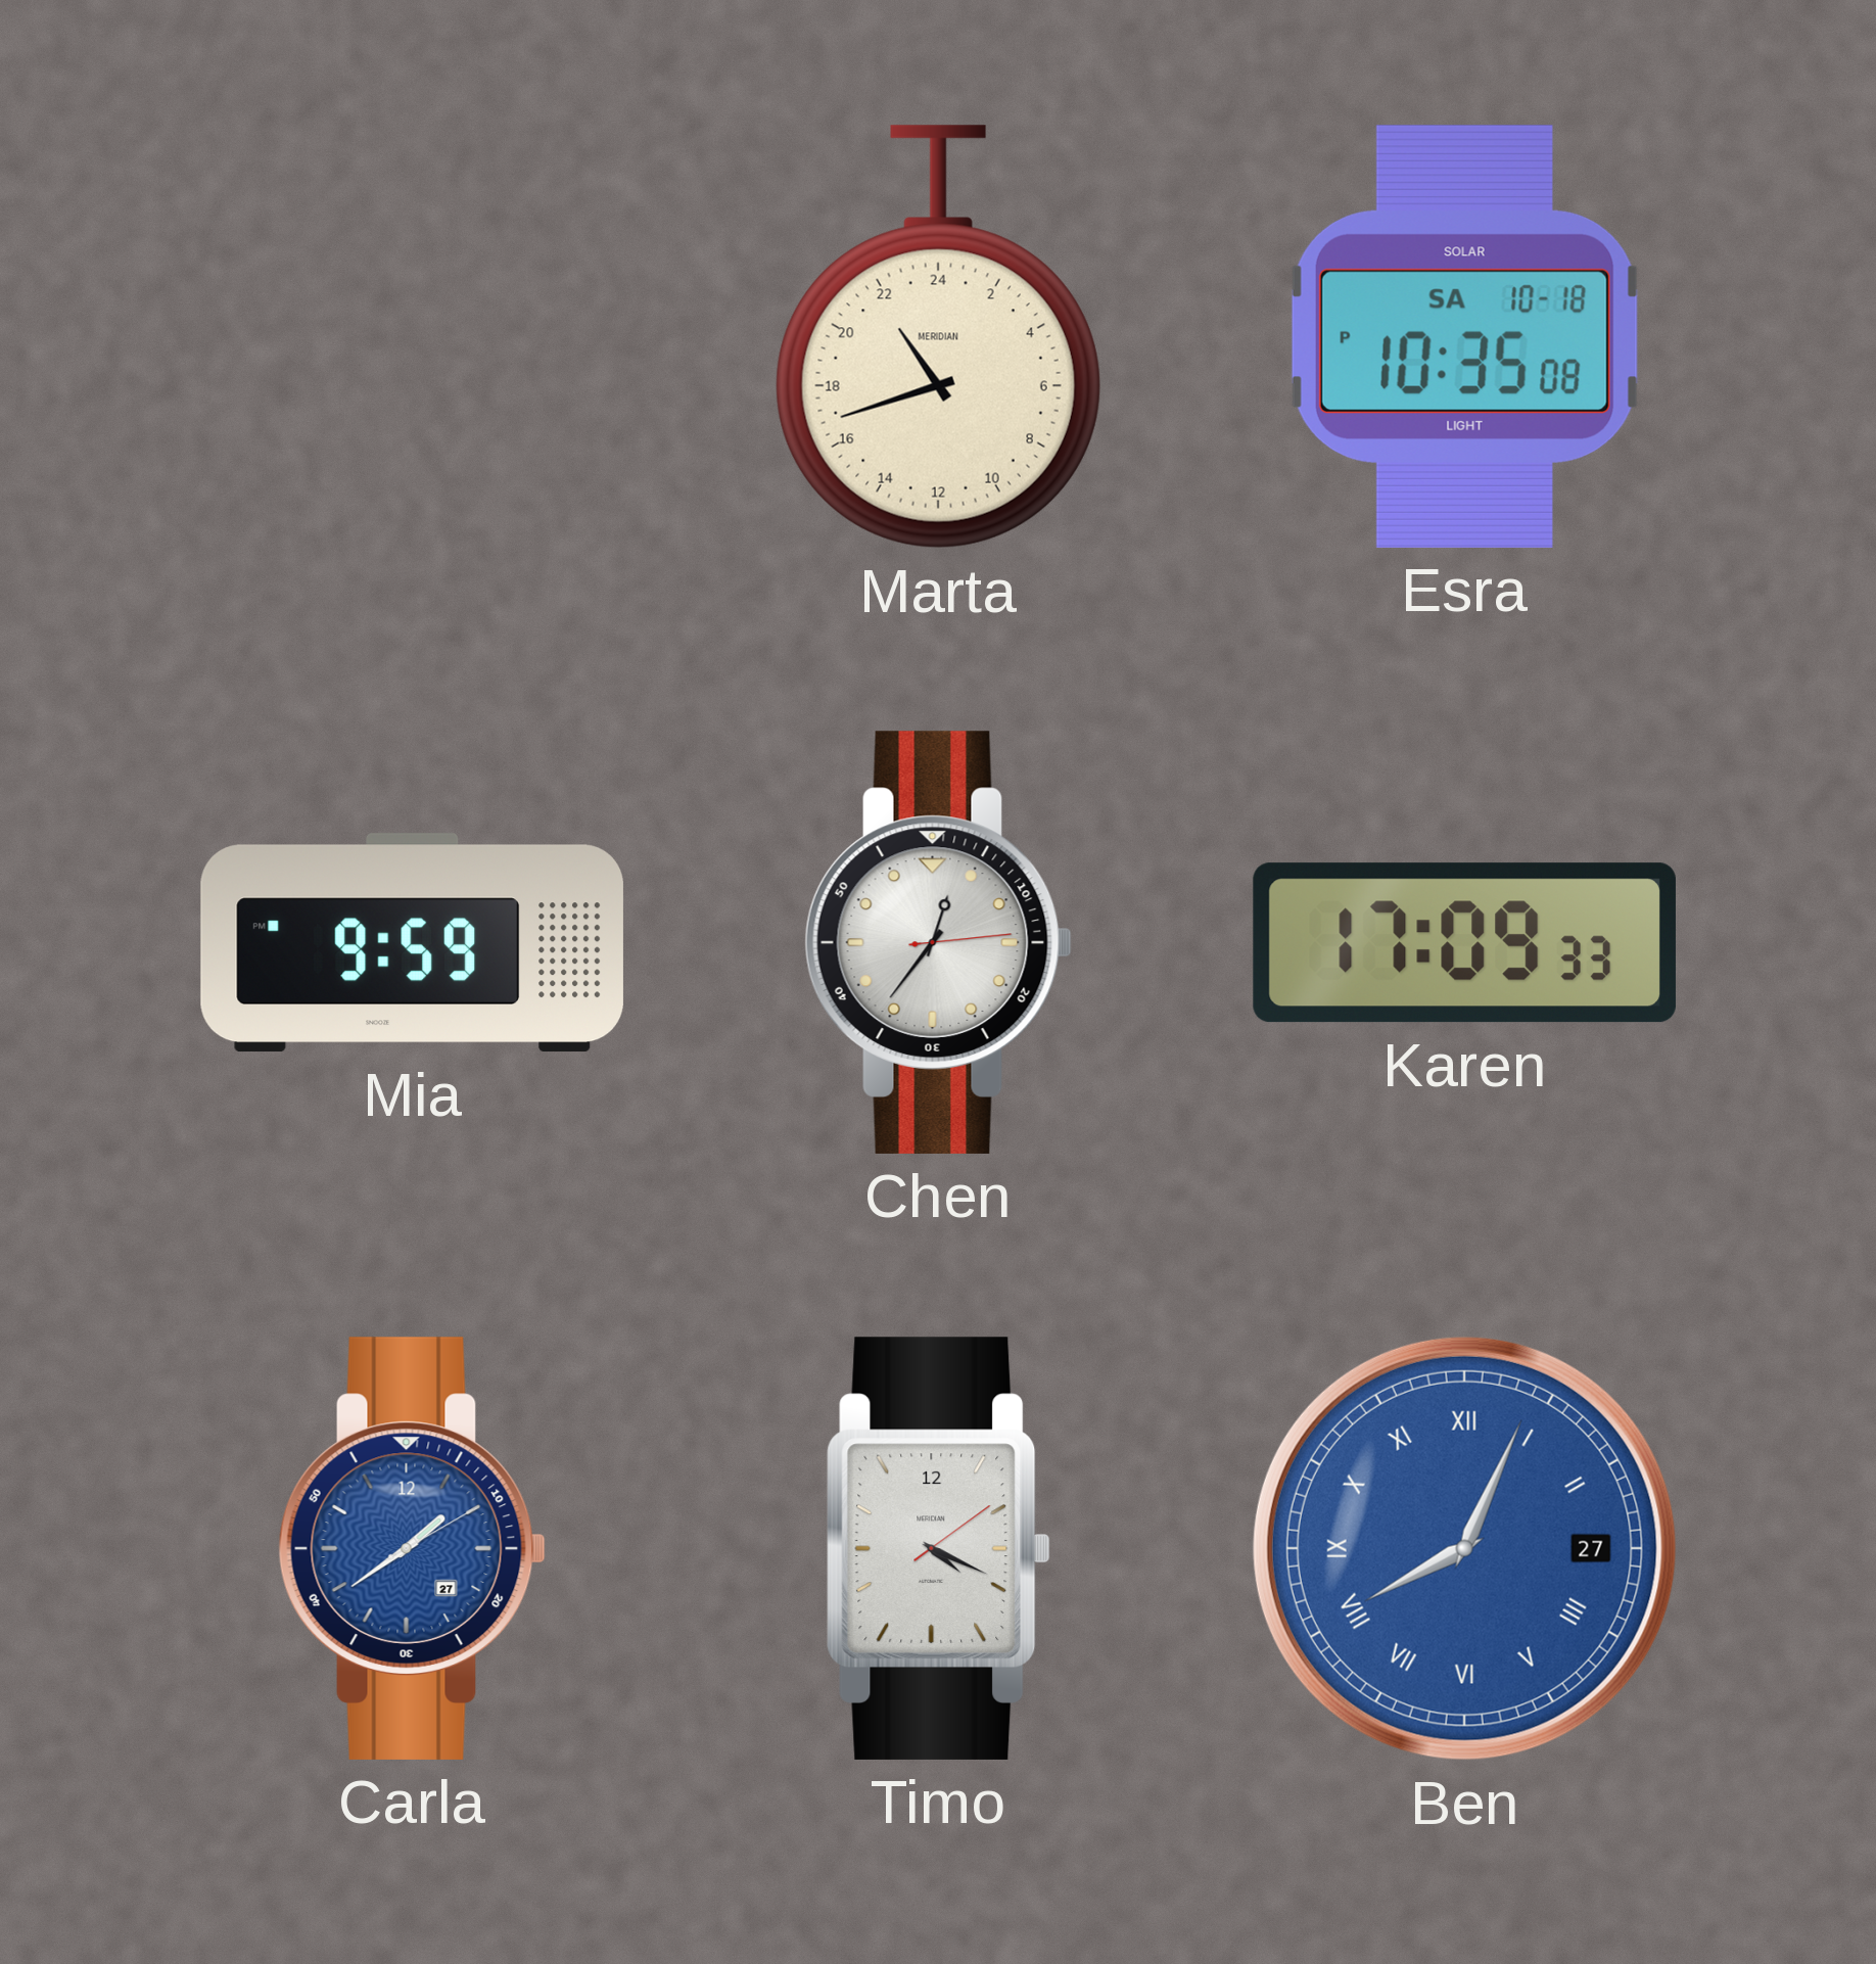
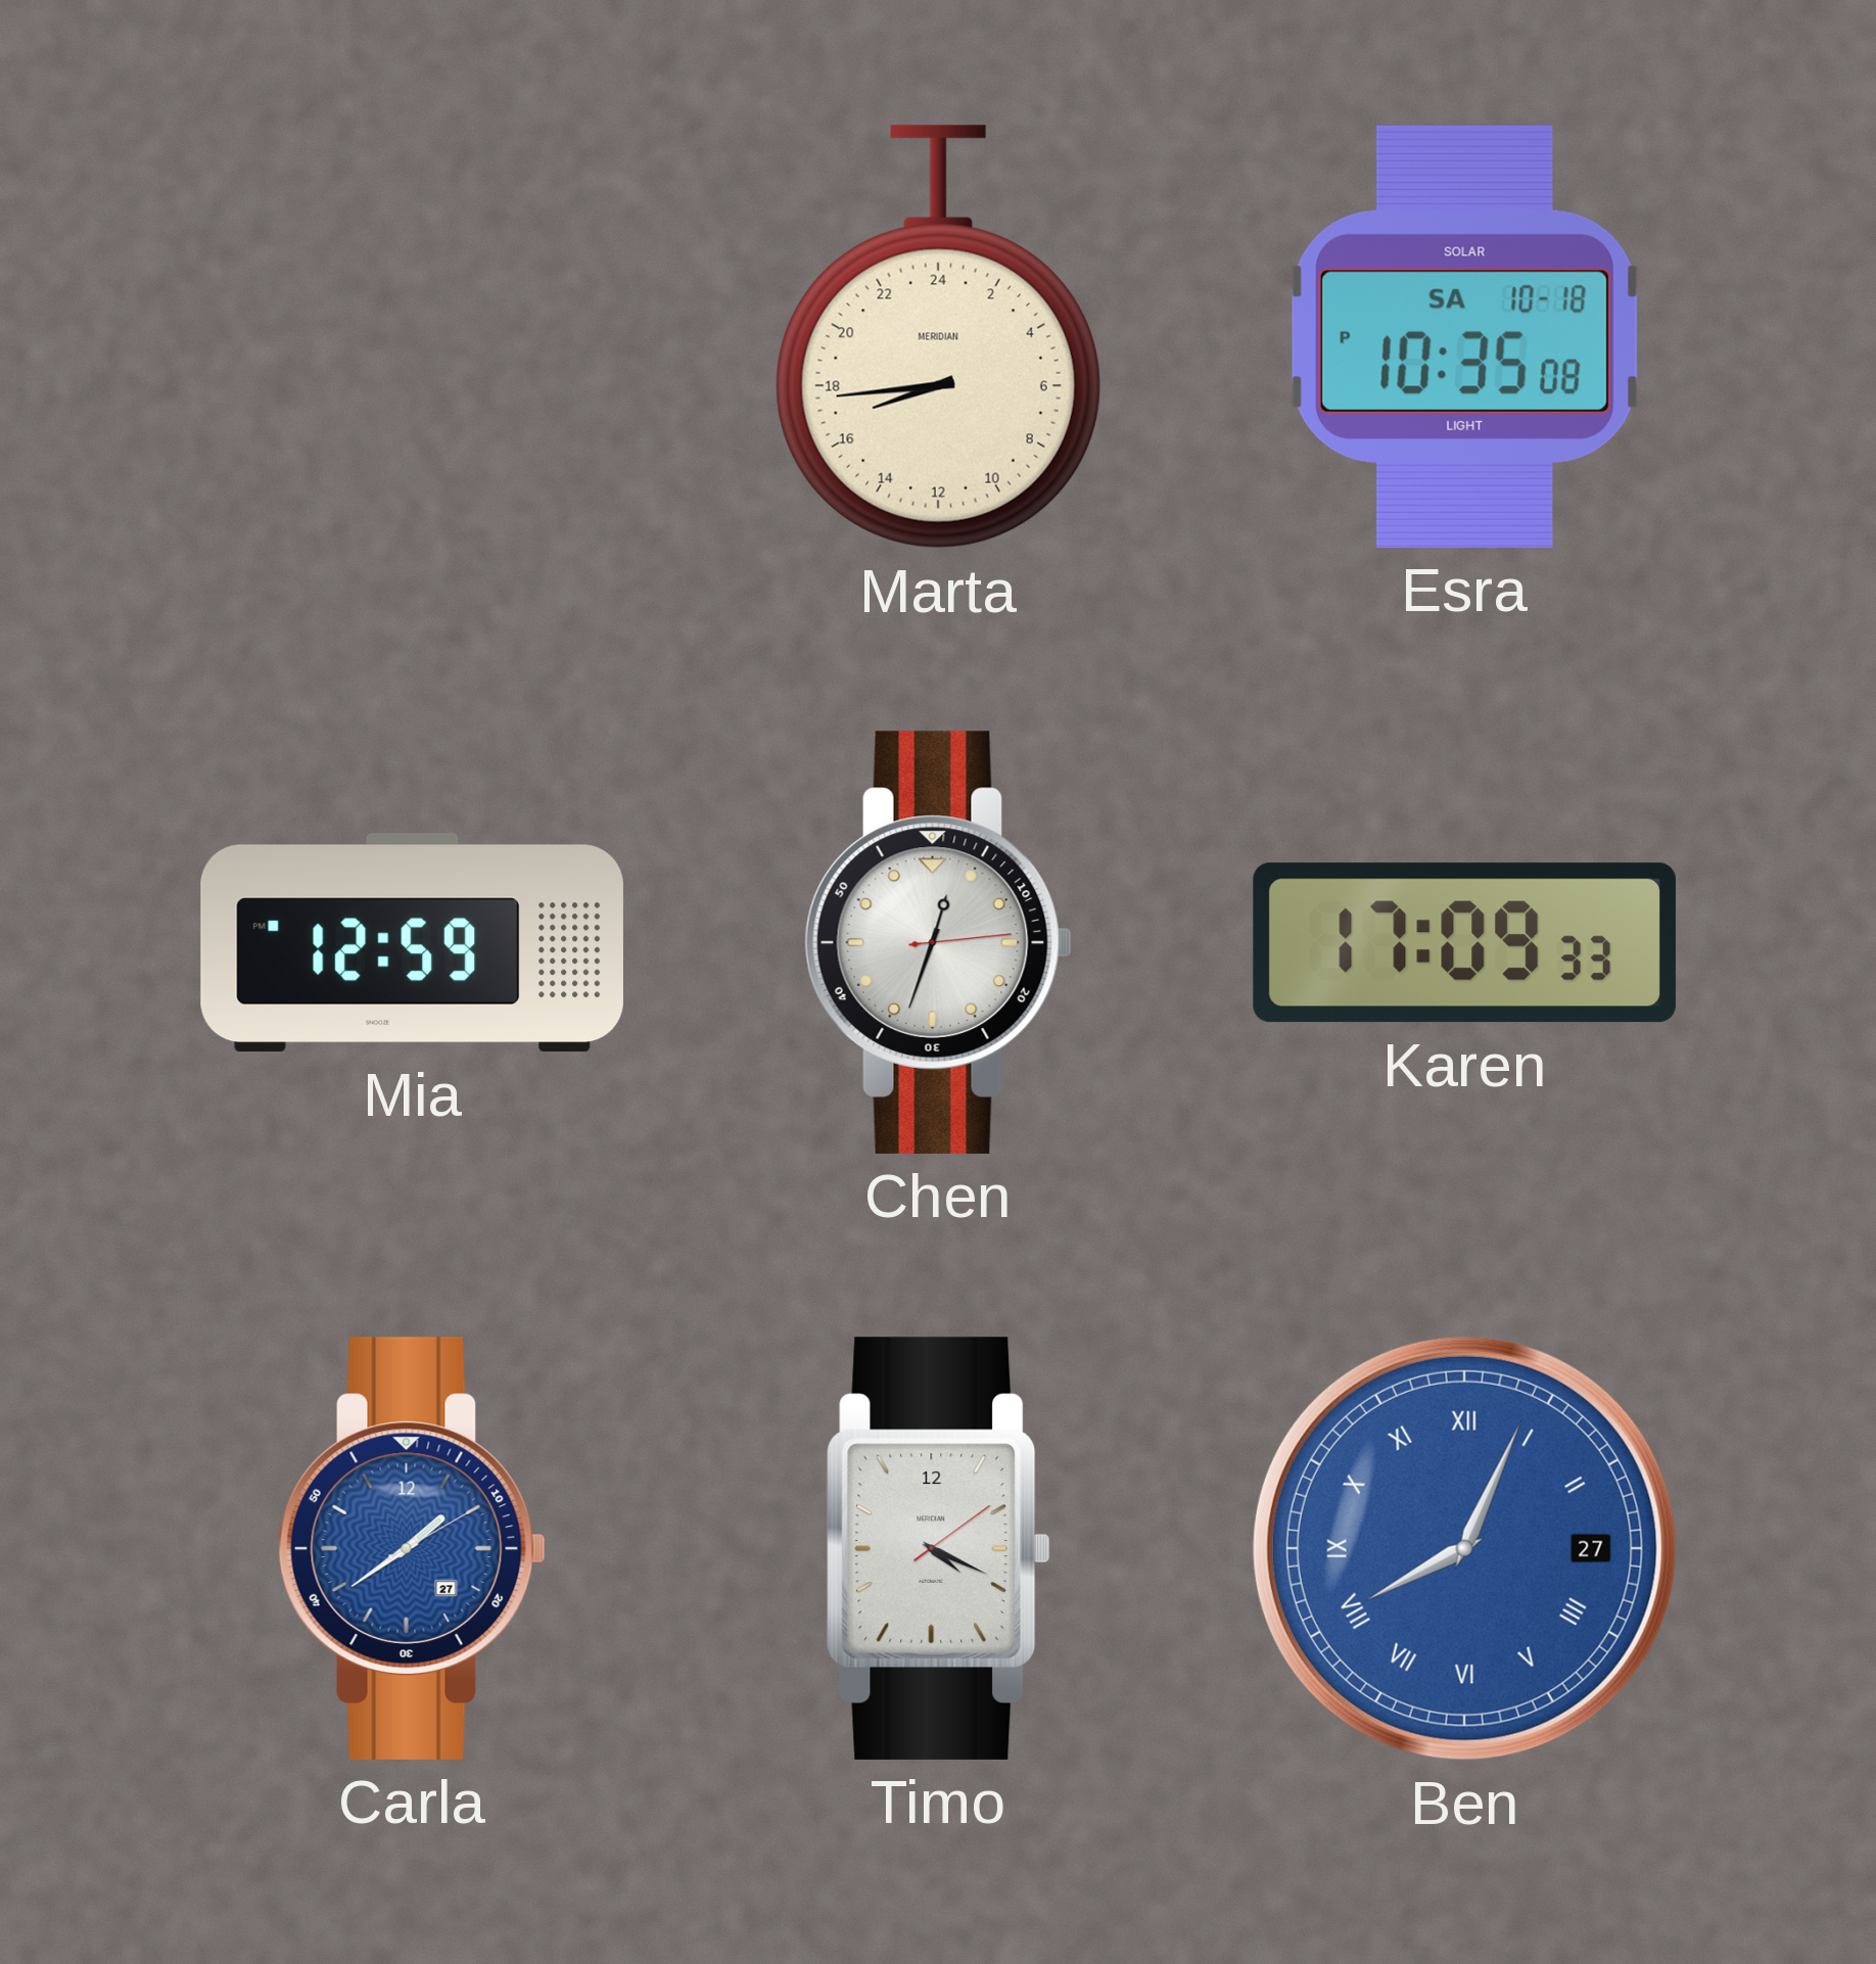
Marta: 21:42 -> 16:44 (938, 337)
Mia: 9:59 -> 12:59 (412, 943)
Chen: 12:36 -> 12:33 (938, 942)
